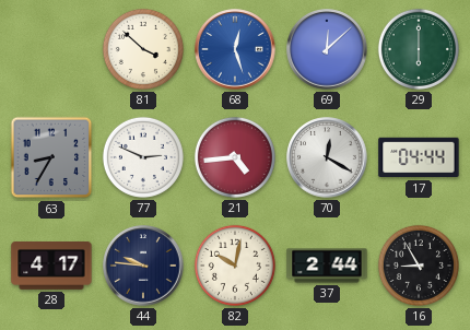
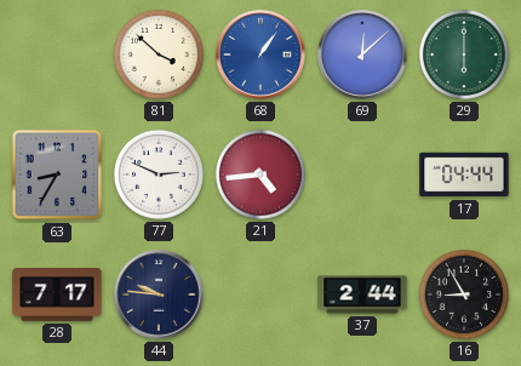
68: 12:27 -> 1:06 (260, 55)
70: 12:20 -> none (327, 157)
28: 4:17 -> 7:17 (57, 296)
82: 10:02 -> none (235, 266)
